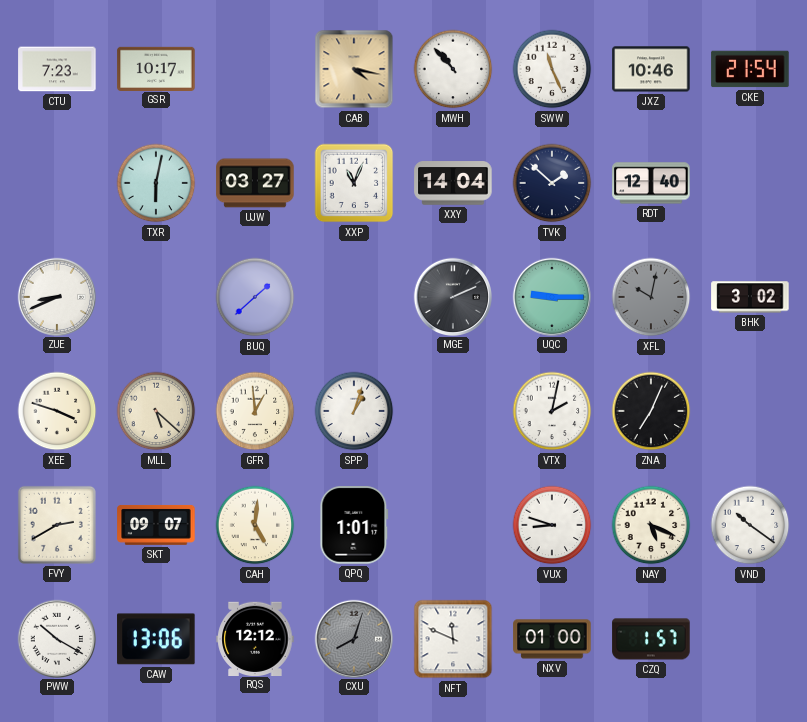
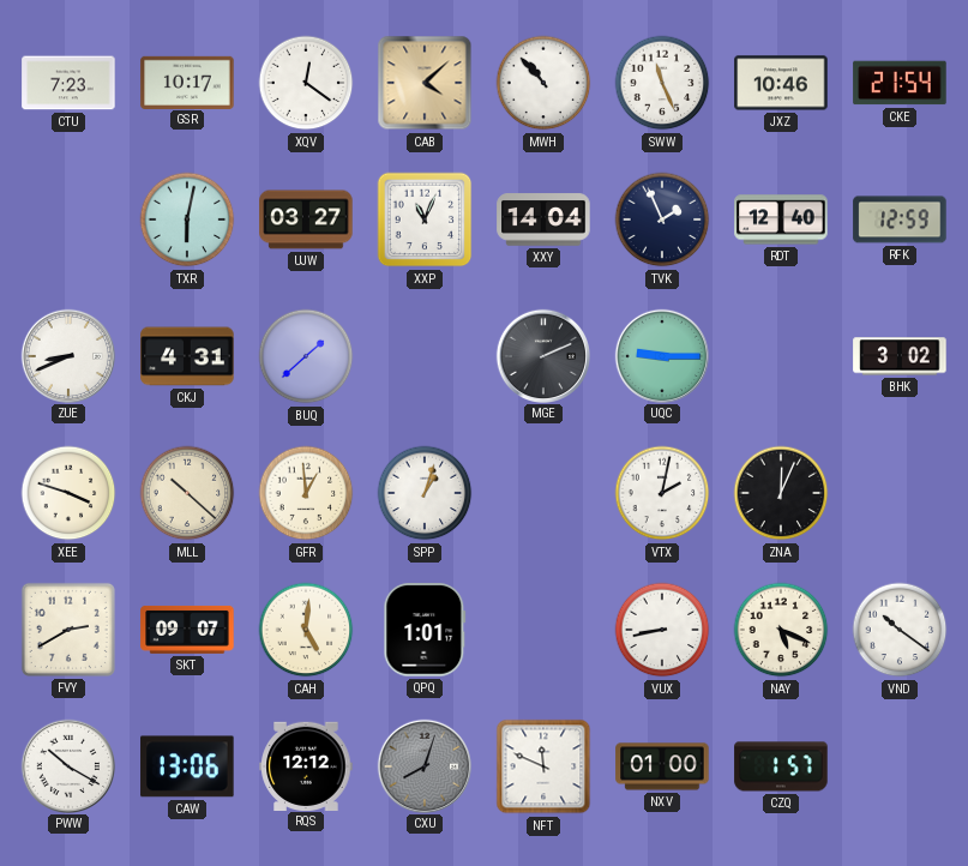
XQV: none -> 12:21 (306, 83)
CAB: 4:17 -> 4:08 (425, 83)
TVK: 1:52 -> 1:56 (662, 219)
RFK: none -> 12:59 (900, 219)
CKJ: none -> 4:31 (187, 356)
XFL: 10:02 -> none (651, 297)
MLL: 5:22 -> 10:22 (187, 493)
ZNA: 7:04 -> 12:04 (781, 493)
VUX: 8:48 -> 8:43 (662, 630)
